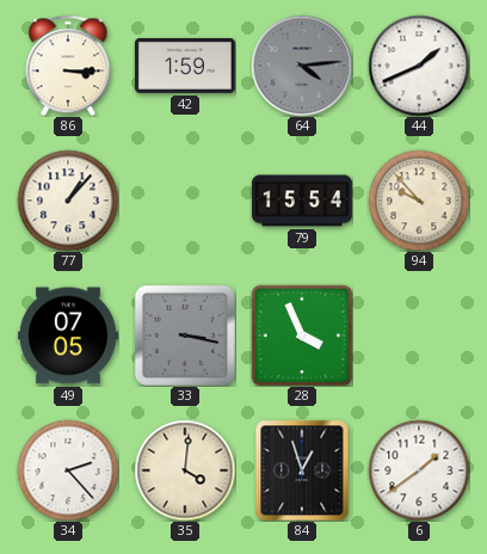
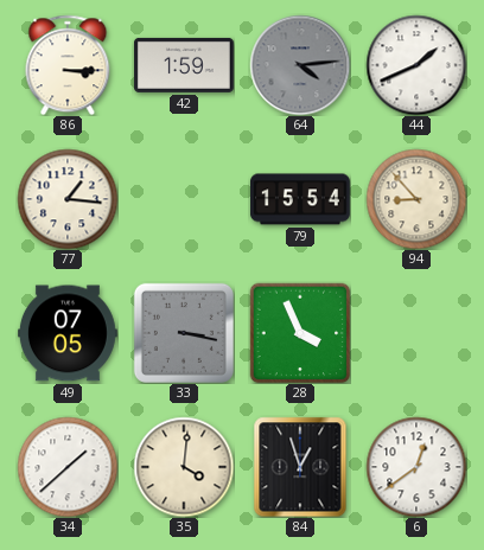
77: 1:07 -> 1:16 (68, 199)
94: 9:53 -> 8:53 (416, 199)
34: 2:23 -> 1:38 (68, 467)
6: 1:39 -> 12:39 (416, 467)
